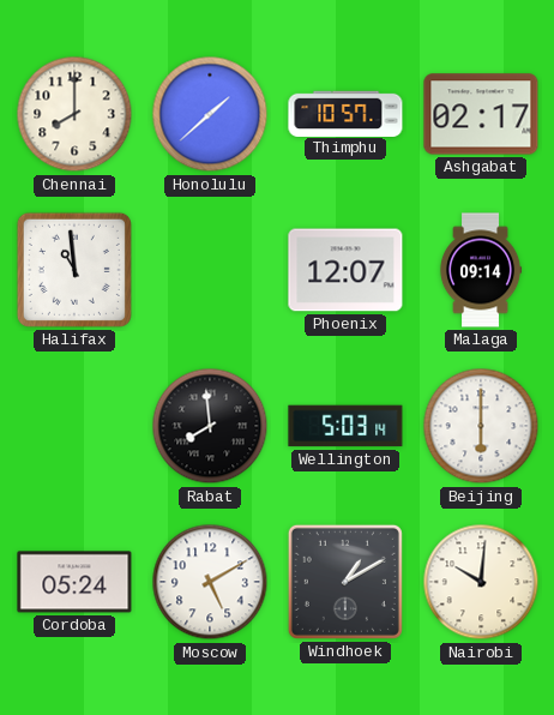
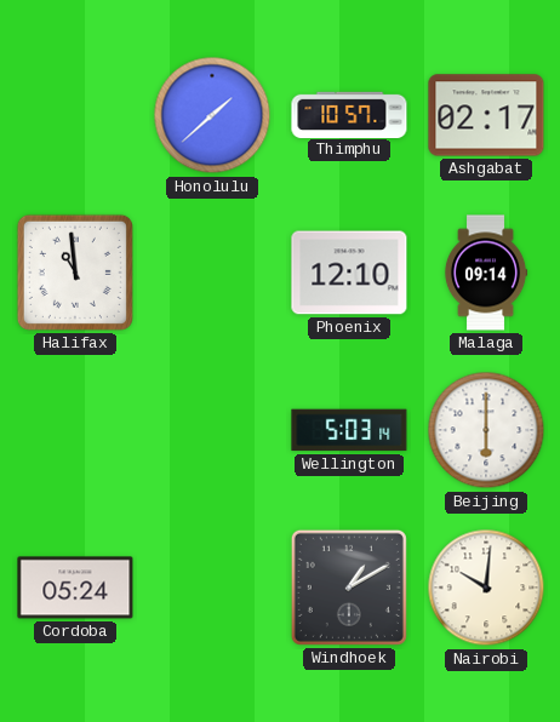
Chennai: 8:00 -> none (74, 114)
Phoenix: 12:07 -> 12:10 (349, 273)
Rabat: 7:59 -> none (210, 426)
Moscow: 5:10 -> none (210, 582)
